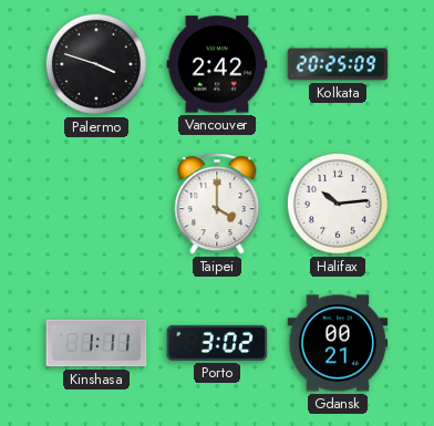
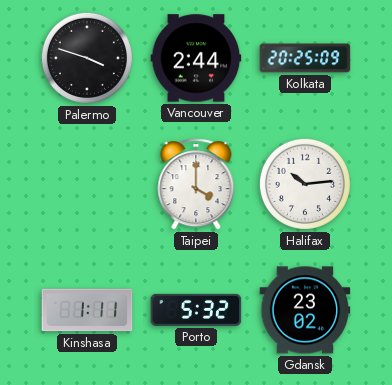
Vancouver: 2:42 -> 2:44 (196, 58)
Porto: 3:02 -> 5:32 (196, 310)
Gdansk: 00:21 -> 23:02 (305, 310)
